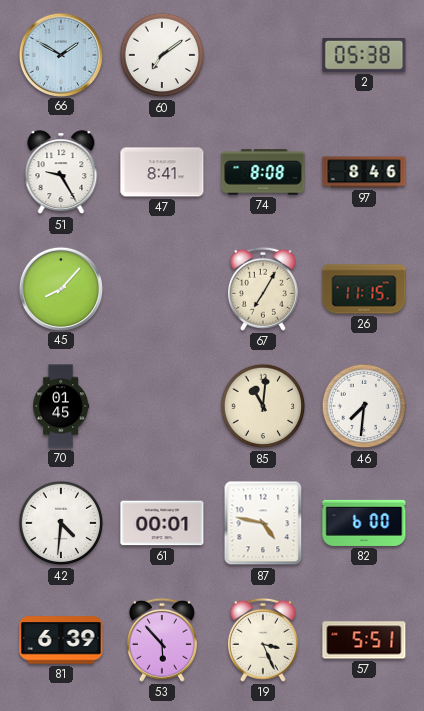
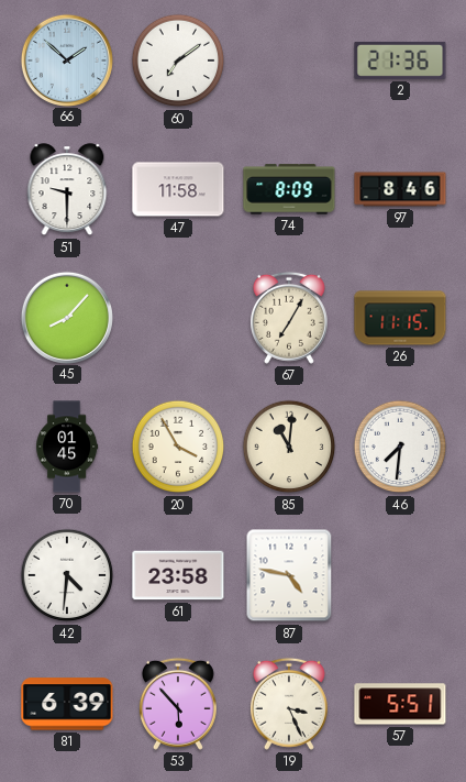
66: 1:50 -> 1:52 (66, 59)
2: 05:38 -> 21:36 (400, 60)
51: 9:25 -> 9:30 (67, 190)
47: 8:41 -> 11:58 (178, 189)
74: 8:08 -> 8:09 (289, 189)
20: none -> 3:55 (178, 447)
61: 00:01 -> 23:58 (178, 575)
82: 6:00 -> none (364, 523)
